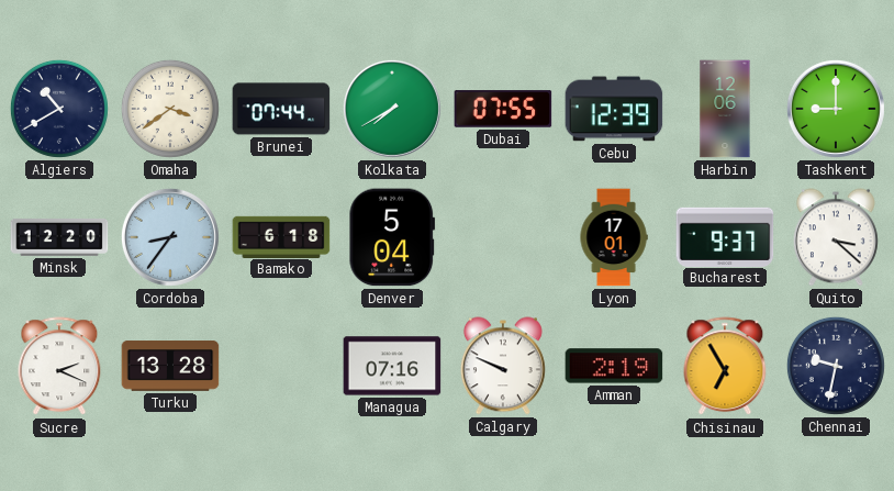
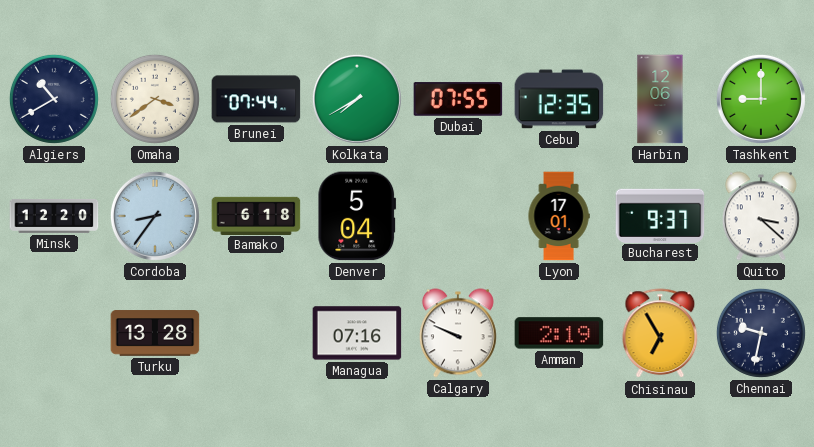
Cebu: 12:39 -> 12:35 (559, 99)
Sucre: 2:19 -> none (59, 367)
